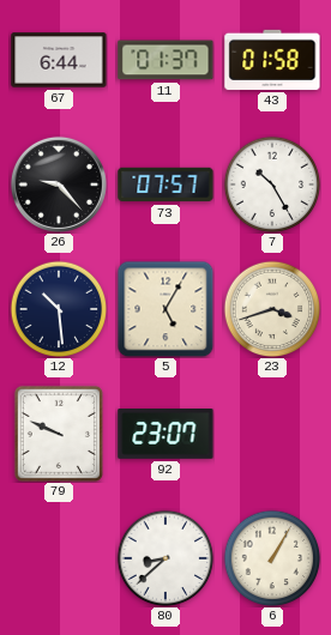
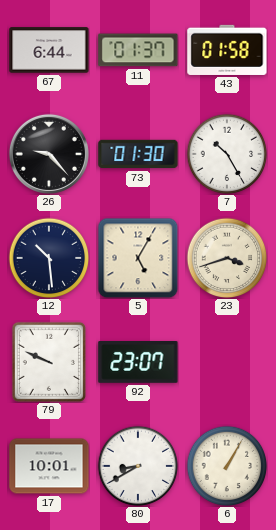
73: 07:57 -> 01:30 (138, 154)
17: none -> 10:01 (49, 466)
80: 8:38 -> 8:40 (138, 466)
